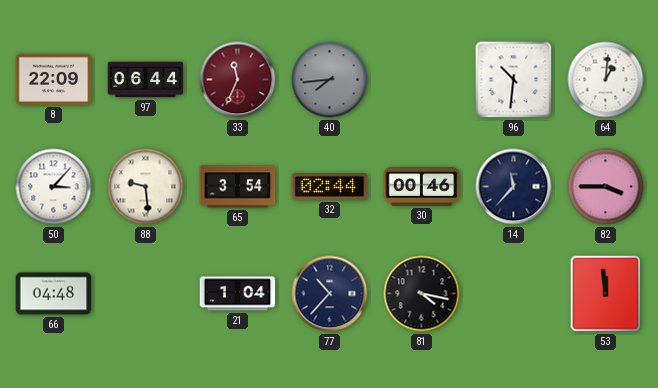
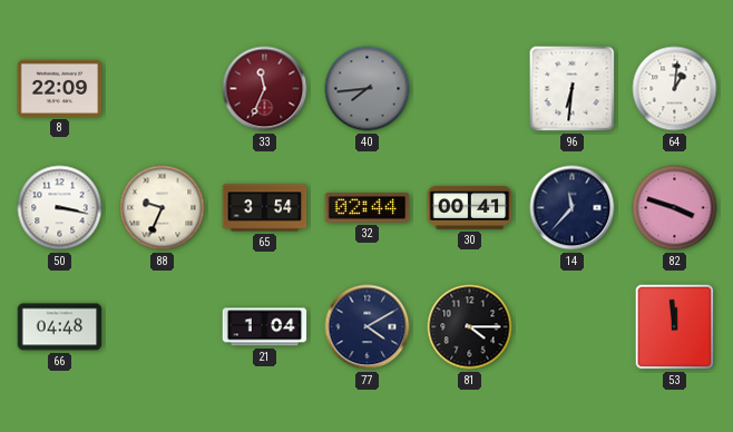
97: 06:44 -> none (146, 80)
96: 10:31 -> 6:31 (573, 89)
50: 3:07 -> 3:17 (60, 208)
88: 9:29 -> 9:34 (163, 208)
30: 00:46 -> 00:41 (470, 208)
82: 3:45 -> 3:48 (675, 208)
77: 10:37 -> 4:10 (368, 327)
81: 4:17 -> 4:15 (470, 327)
